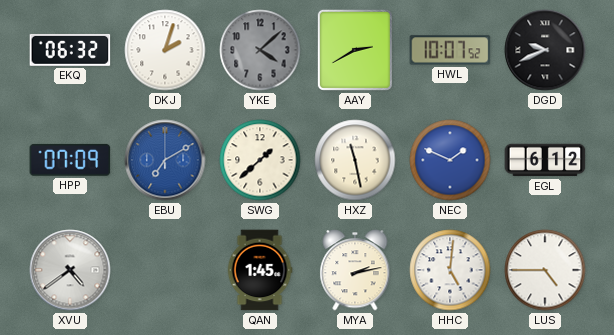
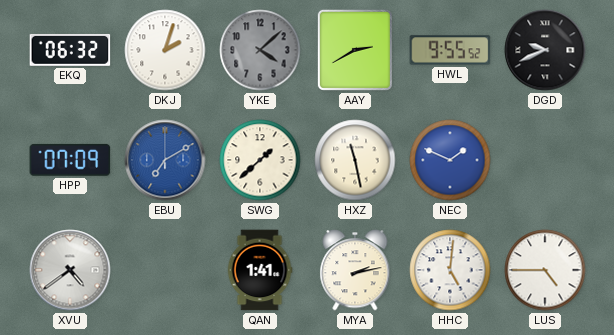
HWL: 10:07 -> 9:55 (450, 50)
EGL: 6:12 -> none (545, 160)
QAN: 1:45 -> 1:41 (260, 270)
